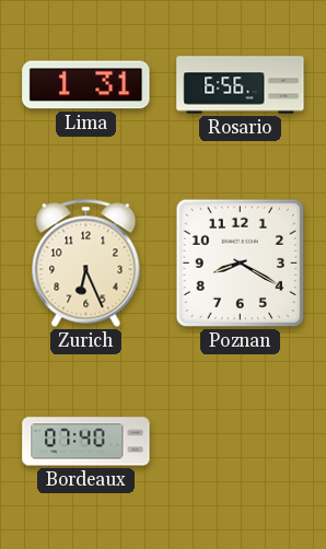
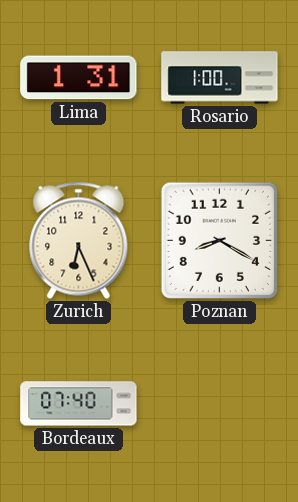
Rosario: 6:56 -> 1:00 (220, 78)
